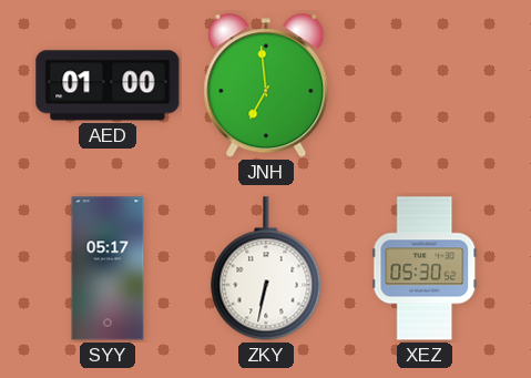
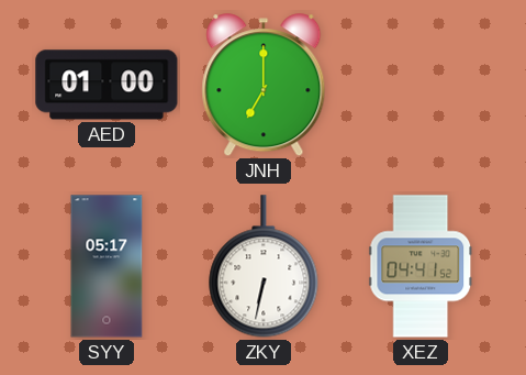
JNH: 6:59 -> 7:00 (264, 86)
XEZ: 05:30 -> 04:41 (421, 266)
